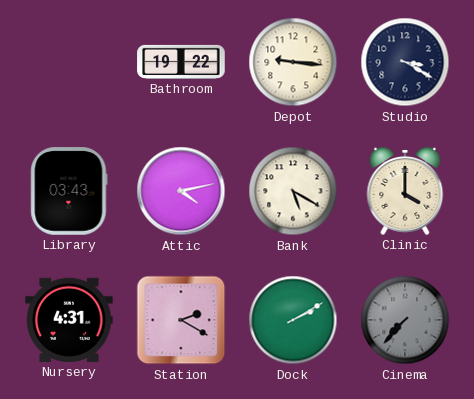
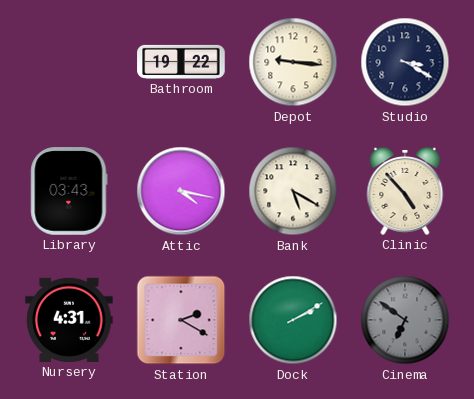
Attic: 4:13 -> 4:17 (181, 191)
Clinic: 4:00 -> 4:53 (405, 191)
Cinema: 7:37 -> 6:51 (405, 320)
